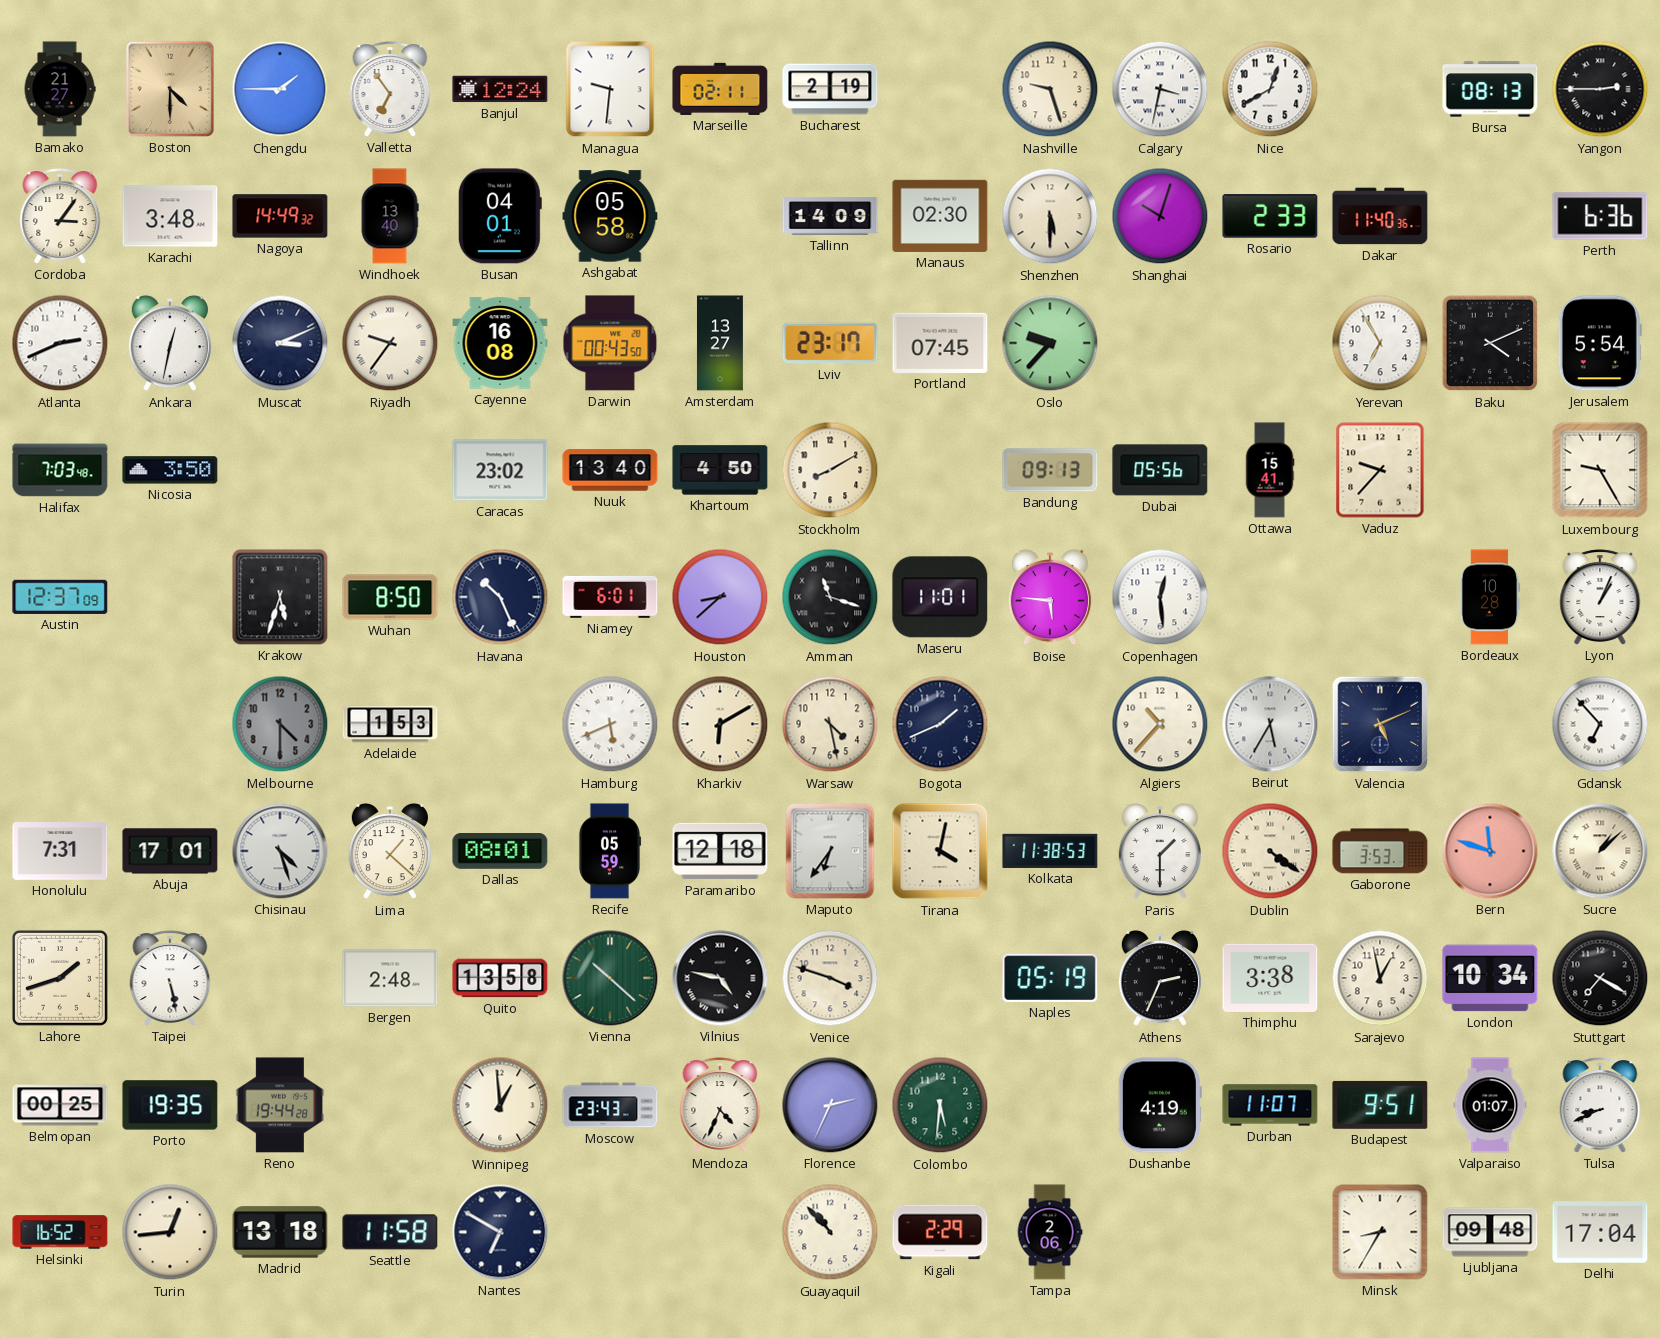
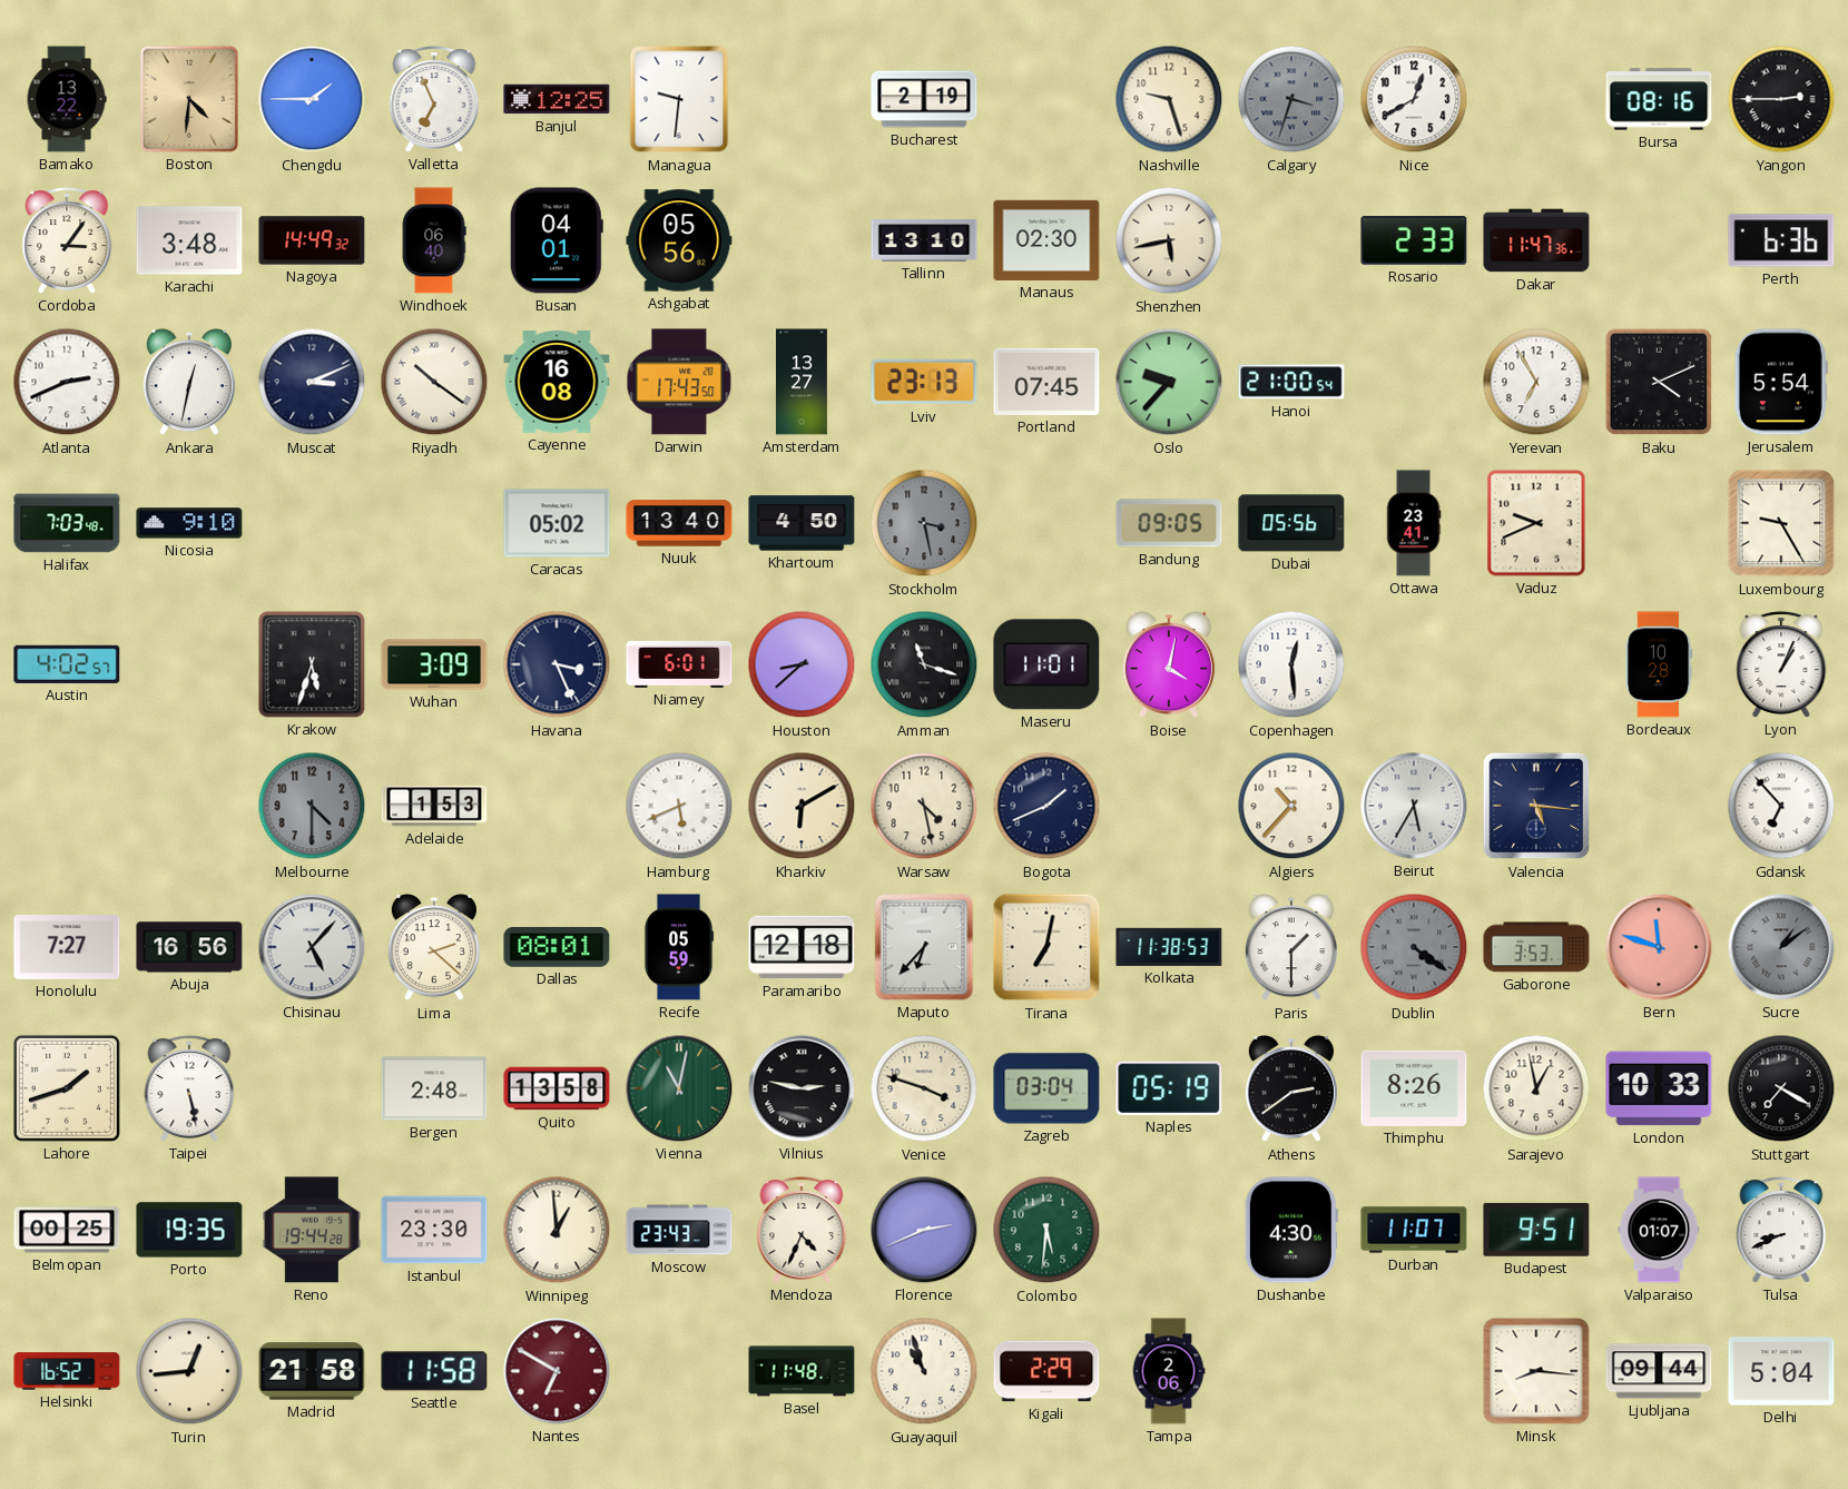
Bamako: 21:27 -> 13:22 (67, 99)
Boston: 4:30 -> 4:31 (189, 99)
Valletta: 6:54 -> 6:56 (434, 99)
Banjul: 12:24 -> 12:25 (557, 99)
Marseille: 02:11 -> none (720, 89)
Calgary: 3:32 -> 3:33 (1291, 99)
Calgary dial: white -> grey (1291, 99)
Bursa: 08:13 -> 08:16 (1659, 99)
Windhoek: 13:40 -> 06:40 (434, 240)
Ashgabat: 05:58 -> 05:56 (679, 240)
Tallinn: 14:09 -> 13:10 (924, 240)
Shenzhen: 5:30 -> 5:43 (1169, 240)
Shanghai: 10:03 -> none (1160, 216)
Dakar: 11:40 -> 11:47 (1536, 240)
Riyadh: 9:36 -> 10:21 (434, 382)
Darwin: 00:43 -> 17:43 (679, 382)
Lviv: 23:17 -> 23:13 (924, 382)
Hanoi: none -> 21:00 (1291, 382)
Nicosia: 3:50 -> 9:10 (189, 523)
Caracas: 23:02 -> 05:02 (557, 523)
Stockholm: 8:10 -> 3:28 (924, 523)
Stockholm dial: cream -> grey (924, 523)
Bandung: 09:13 -> 09:05 (1169, 523)
Ottawa: 15:41 -> 23:41 (1414, 523)
Vaduz: 9:37 -> 9:41 (1536, 523)
Austin: 12:37 -> 4:02 (67, 664)
Wuhan: 8:50 -> 3:09 (434, 664)
Havana: 10:26 -> 3:26 (557, 664)
Boise: 5:46 -> 4:02 (1169, 665)
Valencia: 5:11 -> 5:16 (1536, 806)
Honolulu: 7:31 -> 7:27 (67, 948)
Abuja: 17:01 -> 16:56 (189, 947)
Chisinau: 4:27 -> 5:07 (312, 947)
Lima: 1:22 -> 2:22 (434, 948)
Maputo: 6:36 -> 6:37 (924, 947)
Tirana: 4:02 -> 7:02 (1046, 947)
Dublin dial: cream -> grey (1414, 947)
Sucre: 1:08 -> 1:09 (1781, 947)
Sucre dial: cream -> grey (1781, 947)
Vienna: 10:22 -> 11:02 (679, 1088)
Vilnius: 4:47 -> 2:47 (802, 1088)
Zagreb: none -> 03:04 (1046, 1088)
Athens: 2:34 -> 2:39 (1291, 1089)
Thimphu: 3:38 -> 8:26 (1414, 1088)
London: 10:34 -> 10:33 (1659, 1088)
Istanbul: none -> 23:30 (434, 1230)
Florence: 2:34 -> 2:41 (924, 1230)
Dushanbe: 4:19 -> 4:30 (1291, 1230)
Madrid: 13:18 -> 21:58 (312, 1371)
Nantes dial: navy -> burgundy (557, 1371)
Basel: none -> 11:48 (802, 1371)
Guayaquil: 10:53 -> 10:57 (924, 1371)
Minsk: 8:35 -> 8:16 (1536, 1371)
Ljubljana: 09:48 -> 09:44 (1659, 1371)
Delhi: 17:04 -> 5:04 (1781, 1371)
